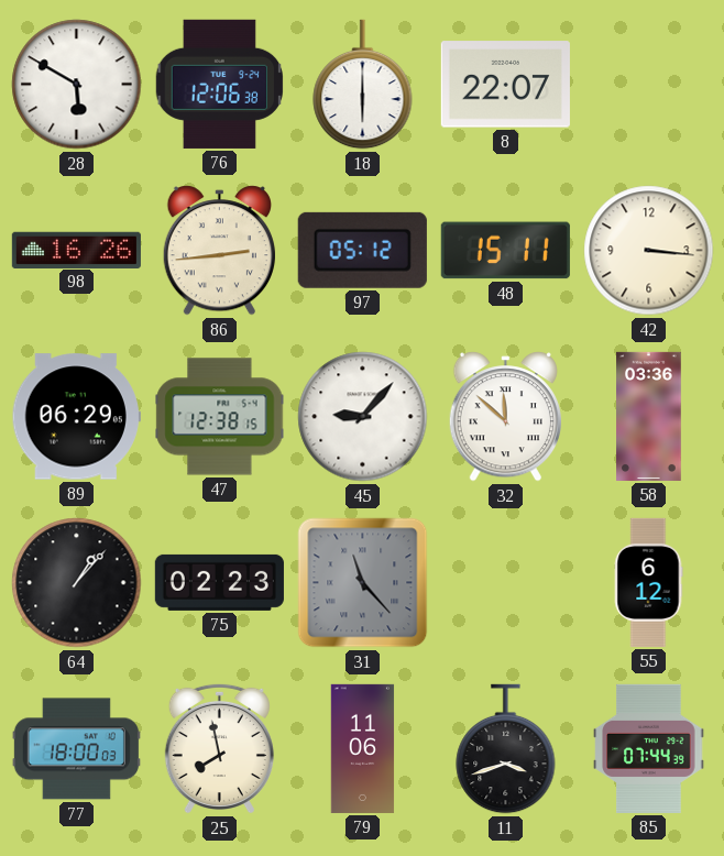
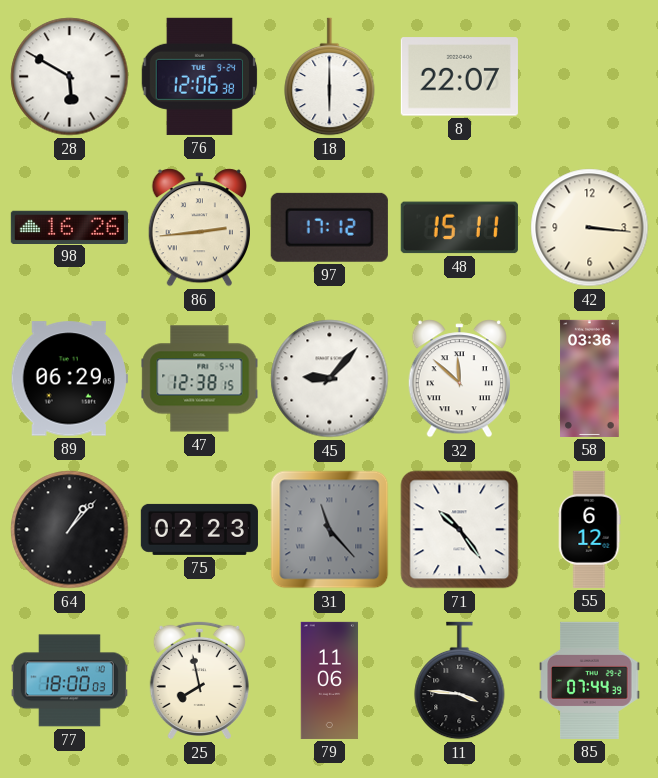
97: 05:12 -> 17:12 (329, 227)
71: none -> 10:24 (460, 530)
11: 3:42 -> 3:46 (460, 681)
